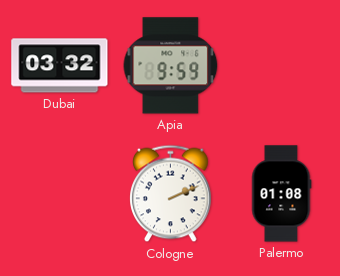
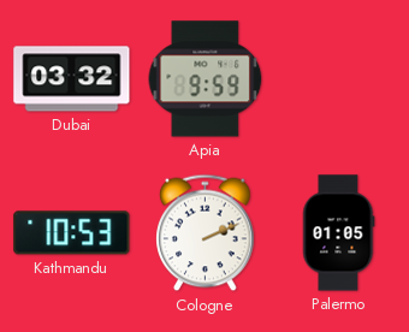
Kathmandu: none -> 10:53 (72, 233)
Palermo: 01:08 -> 01:05 (339, 233)
